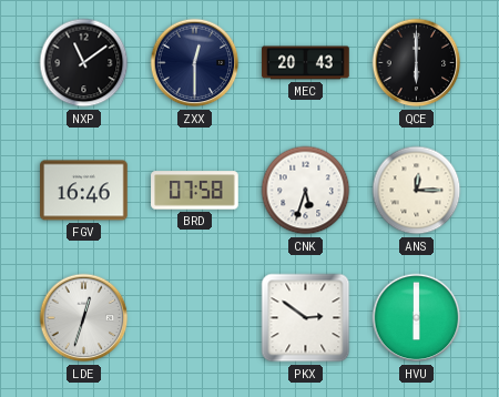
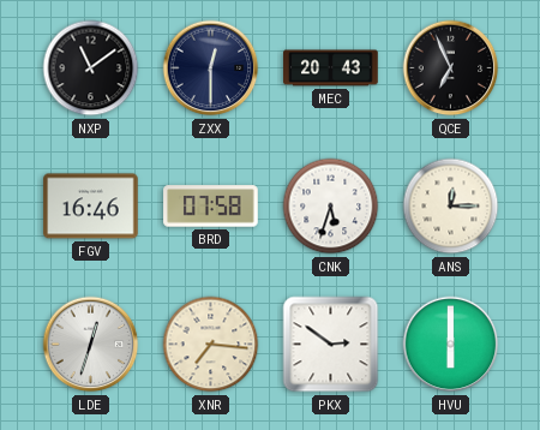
QCE: 6:00 -> 6:56 (451, 68)
XNR: none -> 7:16 (211, 345)
